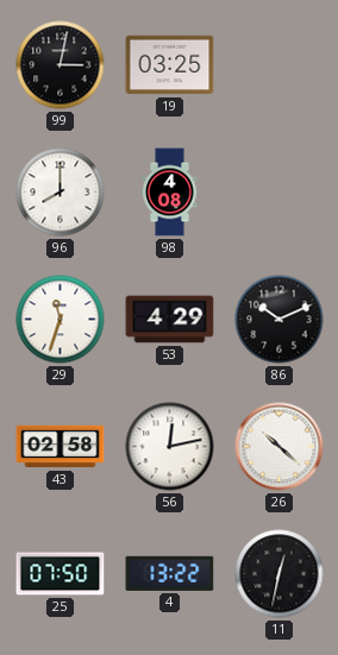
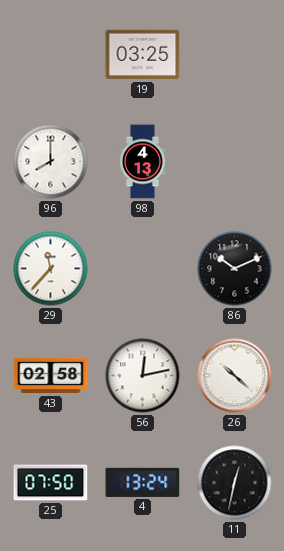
99: 3:02 -> none (61, 65)
98: 4:08 -> 4:13 (143, 162)
29: 11:33 -> 11:37 (51, 269)
53: 4:29 -> none (170, 320)
4: 13:22 -> 13:24 (143, 482)
